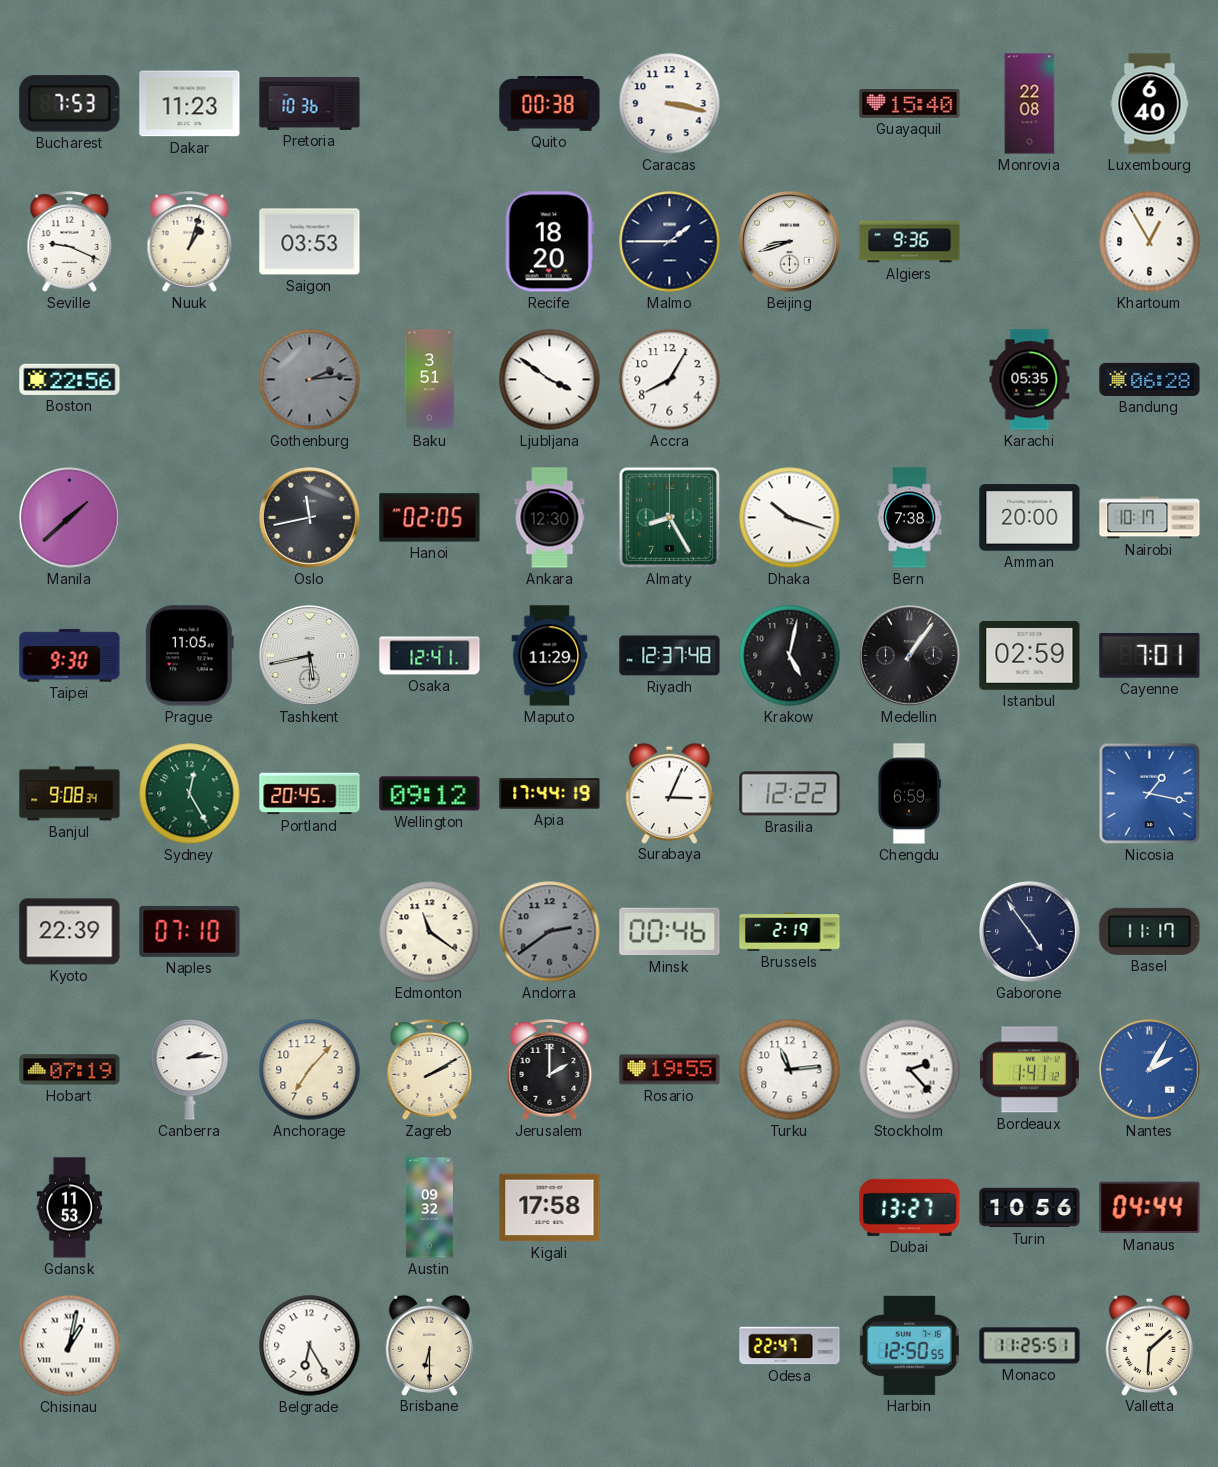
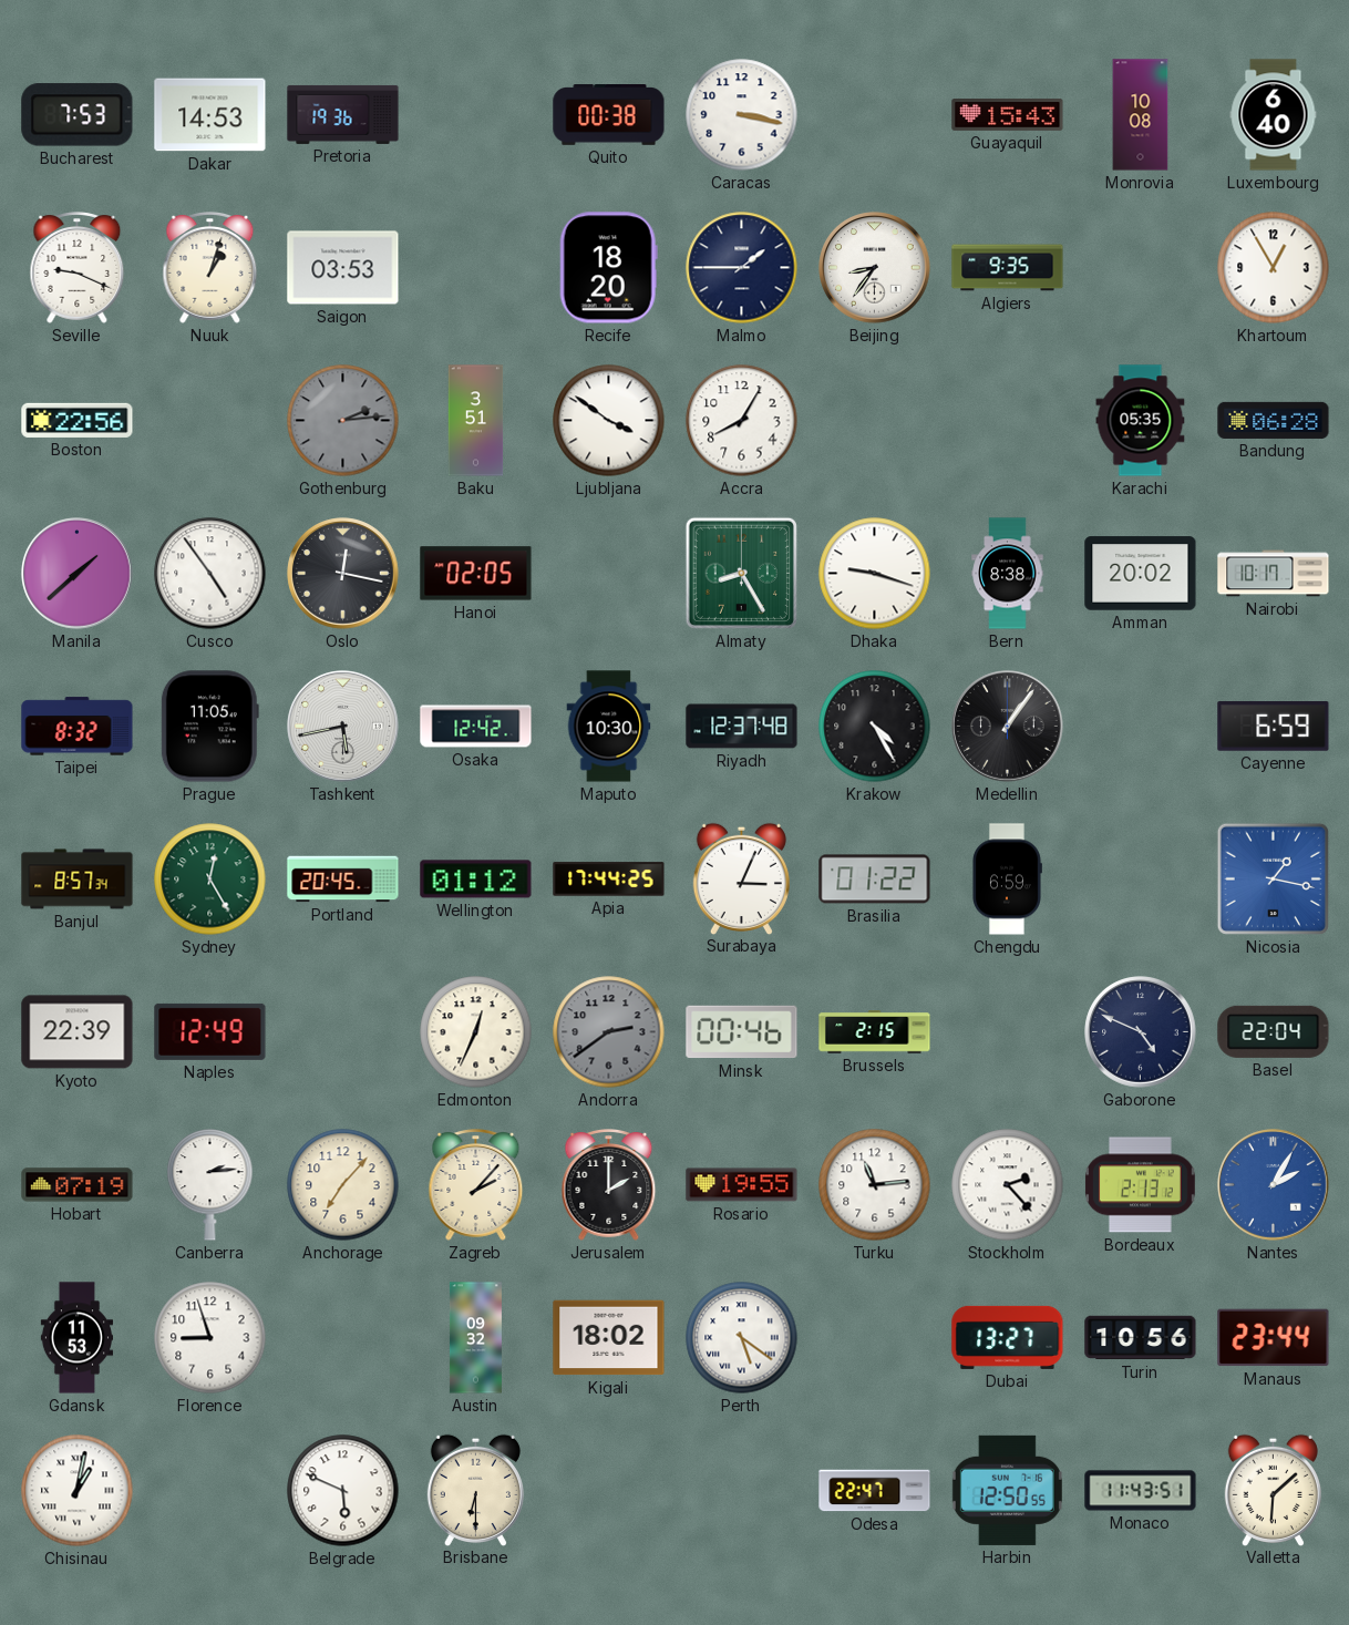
Dakar: 11:23 -> 14:53 (210, 115)
Pretoria: 10:36 -> 19:36 (343, 114)
Guayaquil: 15:40 -> 15:43 (1008, 115)
Monrovia: 22:08 -> 10:08 (1141, 115)
Beijing: 8:42 -> 8:36 (875, 268)
Algiers: 9:36 -> 9:35 (1008, 268)
Cusco: none -> 4:54 (210, 574)
Oslo: 11:43 -> 12:17 (343, 574)
Ankara: 12:30 -> none (550, 518)
Dhaka: 10:18 -> 9:18 (875, 574)
Bern: 7:38 -> 8:38 (1008, 574)
Amman: 20:00 -> 20:02 (1141, 574)
Taipei: 9:30 -> 8:32 (78, 727)
Osaka: 12:41 -> 12:42 (476, 727)
Maputo: 11:29 -> 10:30 (609, 727)
Krakow: 5:02 -> 4:25 (875, 727)
Istanbul: 02:59 -> none (1030, 656)
Cayenne: 7:01 -> 6:59 (1274, 727)
Banjul: 9:08 -> 8:57 (78, 880)
Wellington: 09:12 -> 01:12 (476, 880)
Apia: 17:44:19 -> 17:44:25 (609, 880)
Brasilia: 12:22 -> 01:22 (875, 880)
Naples: 07:10 -> 12:49 (210, 1031)
Edmonton: 11:21 -> 12:34 (476, 1032)
Brussels: 2:19 -> 2:15 (875, 1032)
Gaborone: 4:54 -> 4:49 (1141, 1032)
Basel: 11:17 -> 22:04 (1274, 1031)
Zagreb: 2:10 -> 2:07 (476, 1185)
Bordeaux: 1:41 -> 2:13 (1140, 1185)
Florence: none -> 8:57 (210, 1338)
Kigali: 17:58 -> 18:02 (609, 1338)
Perth: none -> 5:21 (742, 1338)
Manaus: 04:44 -> 23:44 (1274, 1338)
Belgrade: 6:25 -> 5:49 (343, 1491)
Monaco: 11:25 -> 11:43 (1141, 1491)
